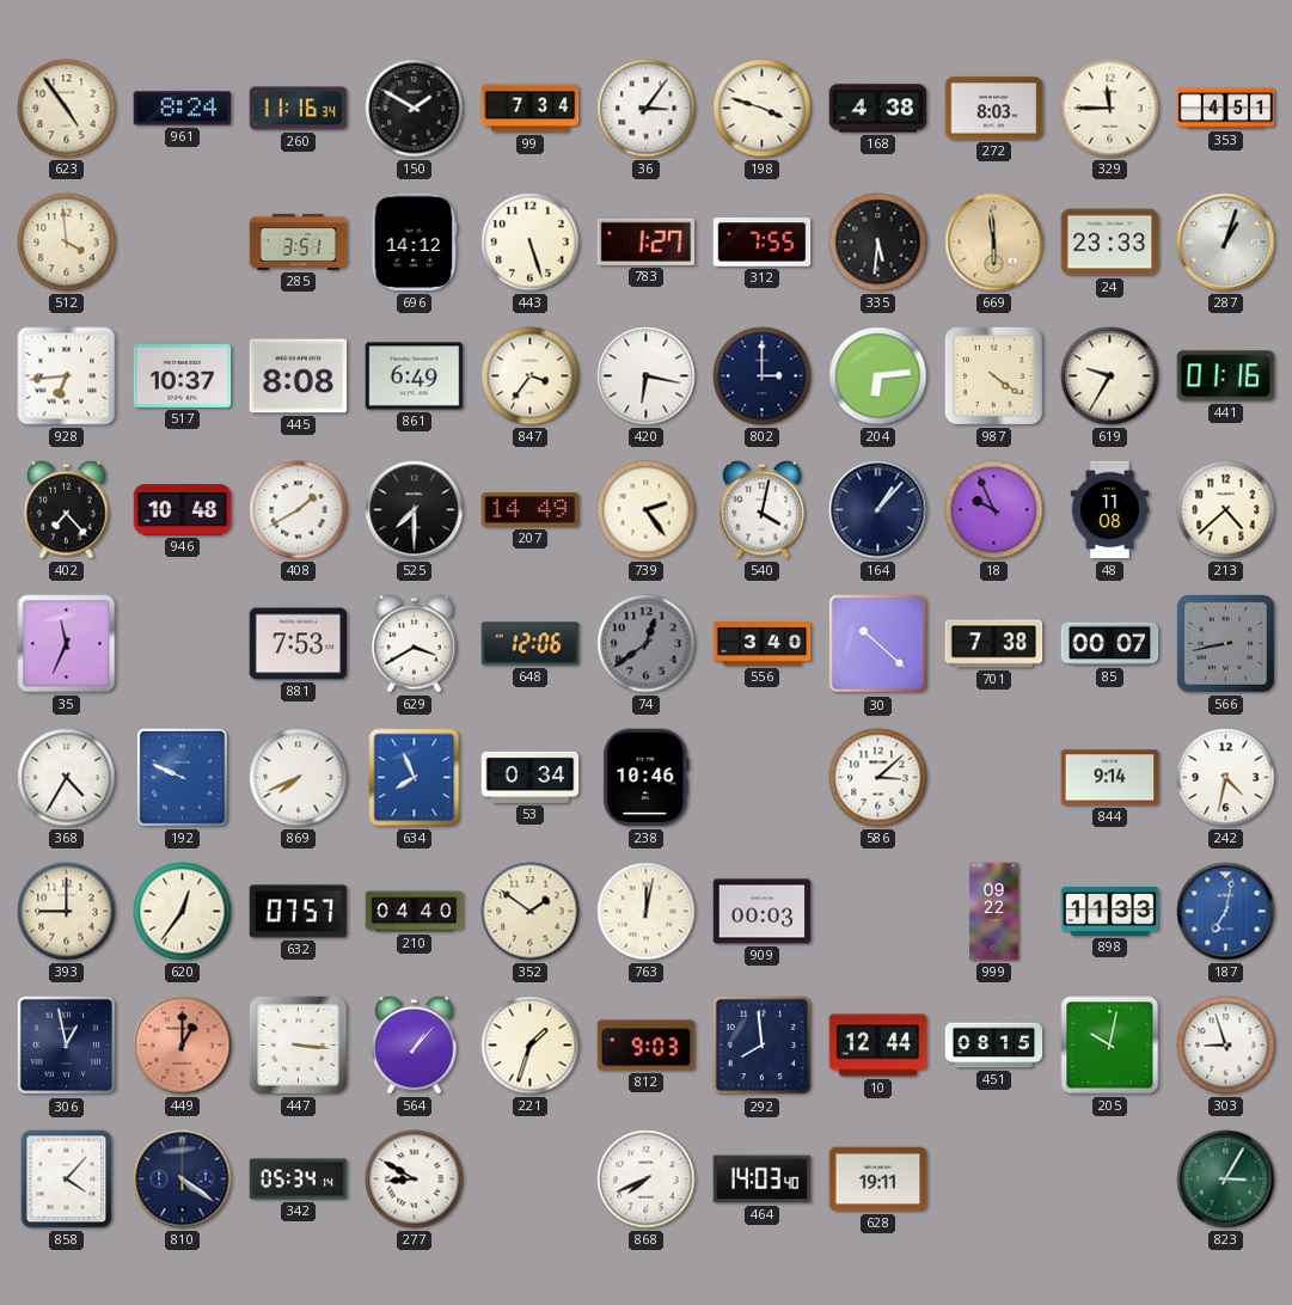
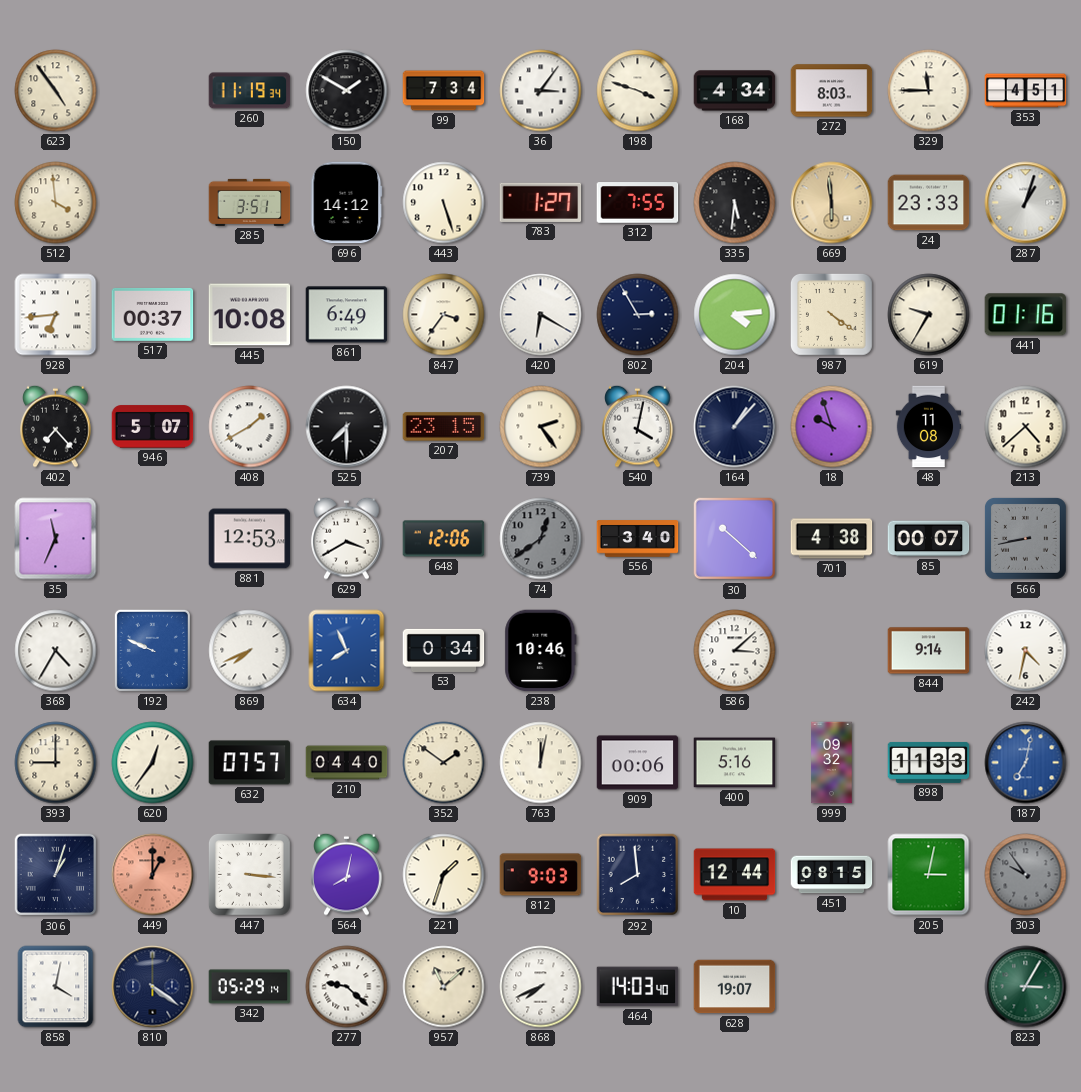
961: 8:24 -> none (183, 109)
260: 11:16 -> 11:19 (250, 91)
168: 4:38 -> 4:34 (735, 91)
517: 10:37 -> 00:37 (153, 314)
445: 8:08 -> 10:08 (250, 315)
420: 6:17 -> 6:20 (541, 315)
802: 3:00 -> 2:55 (638, 315)
204: 6:14 -> 4:14 (735, 315)
946: 10:48 -> 5:07 (153, 427)
207: 14:49 -> 23:15 (444, 427)
18: 9:56 -> 9:57 (832, 427)
881: 7:53 -> 12:53 (250, 539)
701: 7:38 -> 4:38 (832, 539)
909: 00:03 -> 00:06 (638, 763)
400: none -> 5:16 (735, 763)
999: 09:22 -> 09:32 (832, 763)
306: 12:58 -> 1:03 (56, 875)
564: 1:07 -> 8:02 (347, 874)
205: 10:02 -> 3:02 (929, 875)
303: 8:57 -> 9:54 (1026, 875)
303 dial: white -> grey (1026, 875)
858: 4:07 -> 4:02 (56, 987)
342: 05:34 -> 05:29 (250, 987)
277: 8:50 -> 9:22 (347, 987)
957: none -> 11:08 (444, 987)
628: 19:11 -> 19:07 (735, 987)
